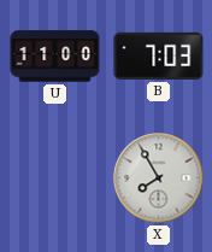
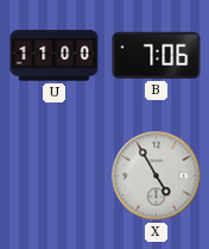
B: 7:03 -> 7:06 (157, 55)
X: 7:55 -> 4:55 (157, 176)
